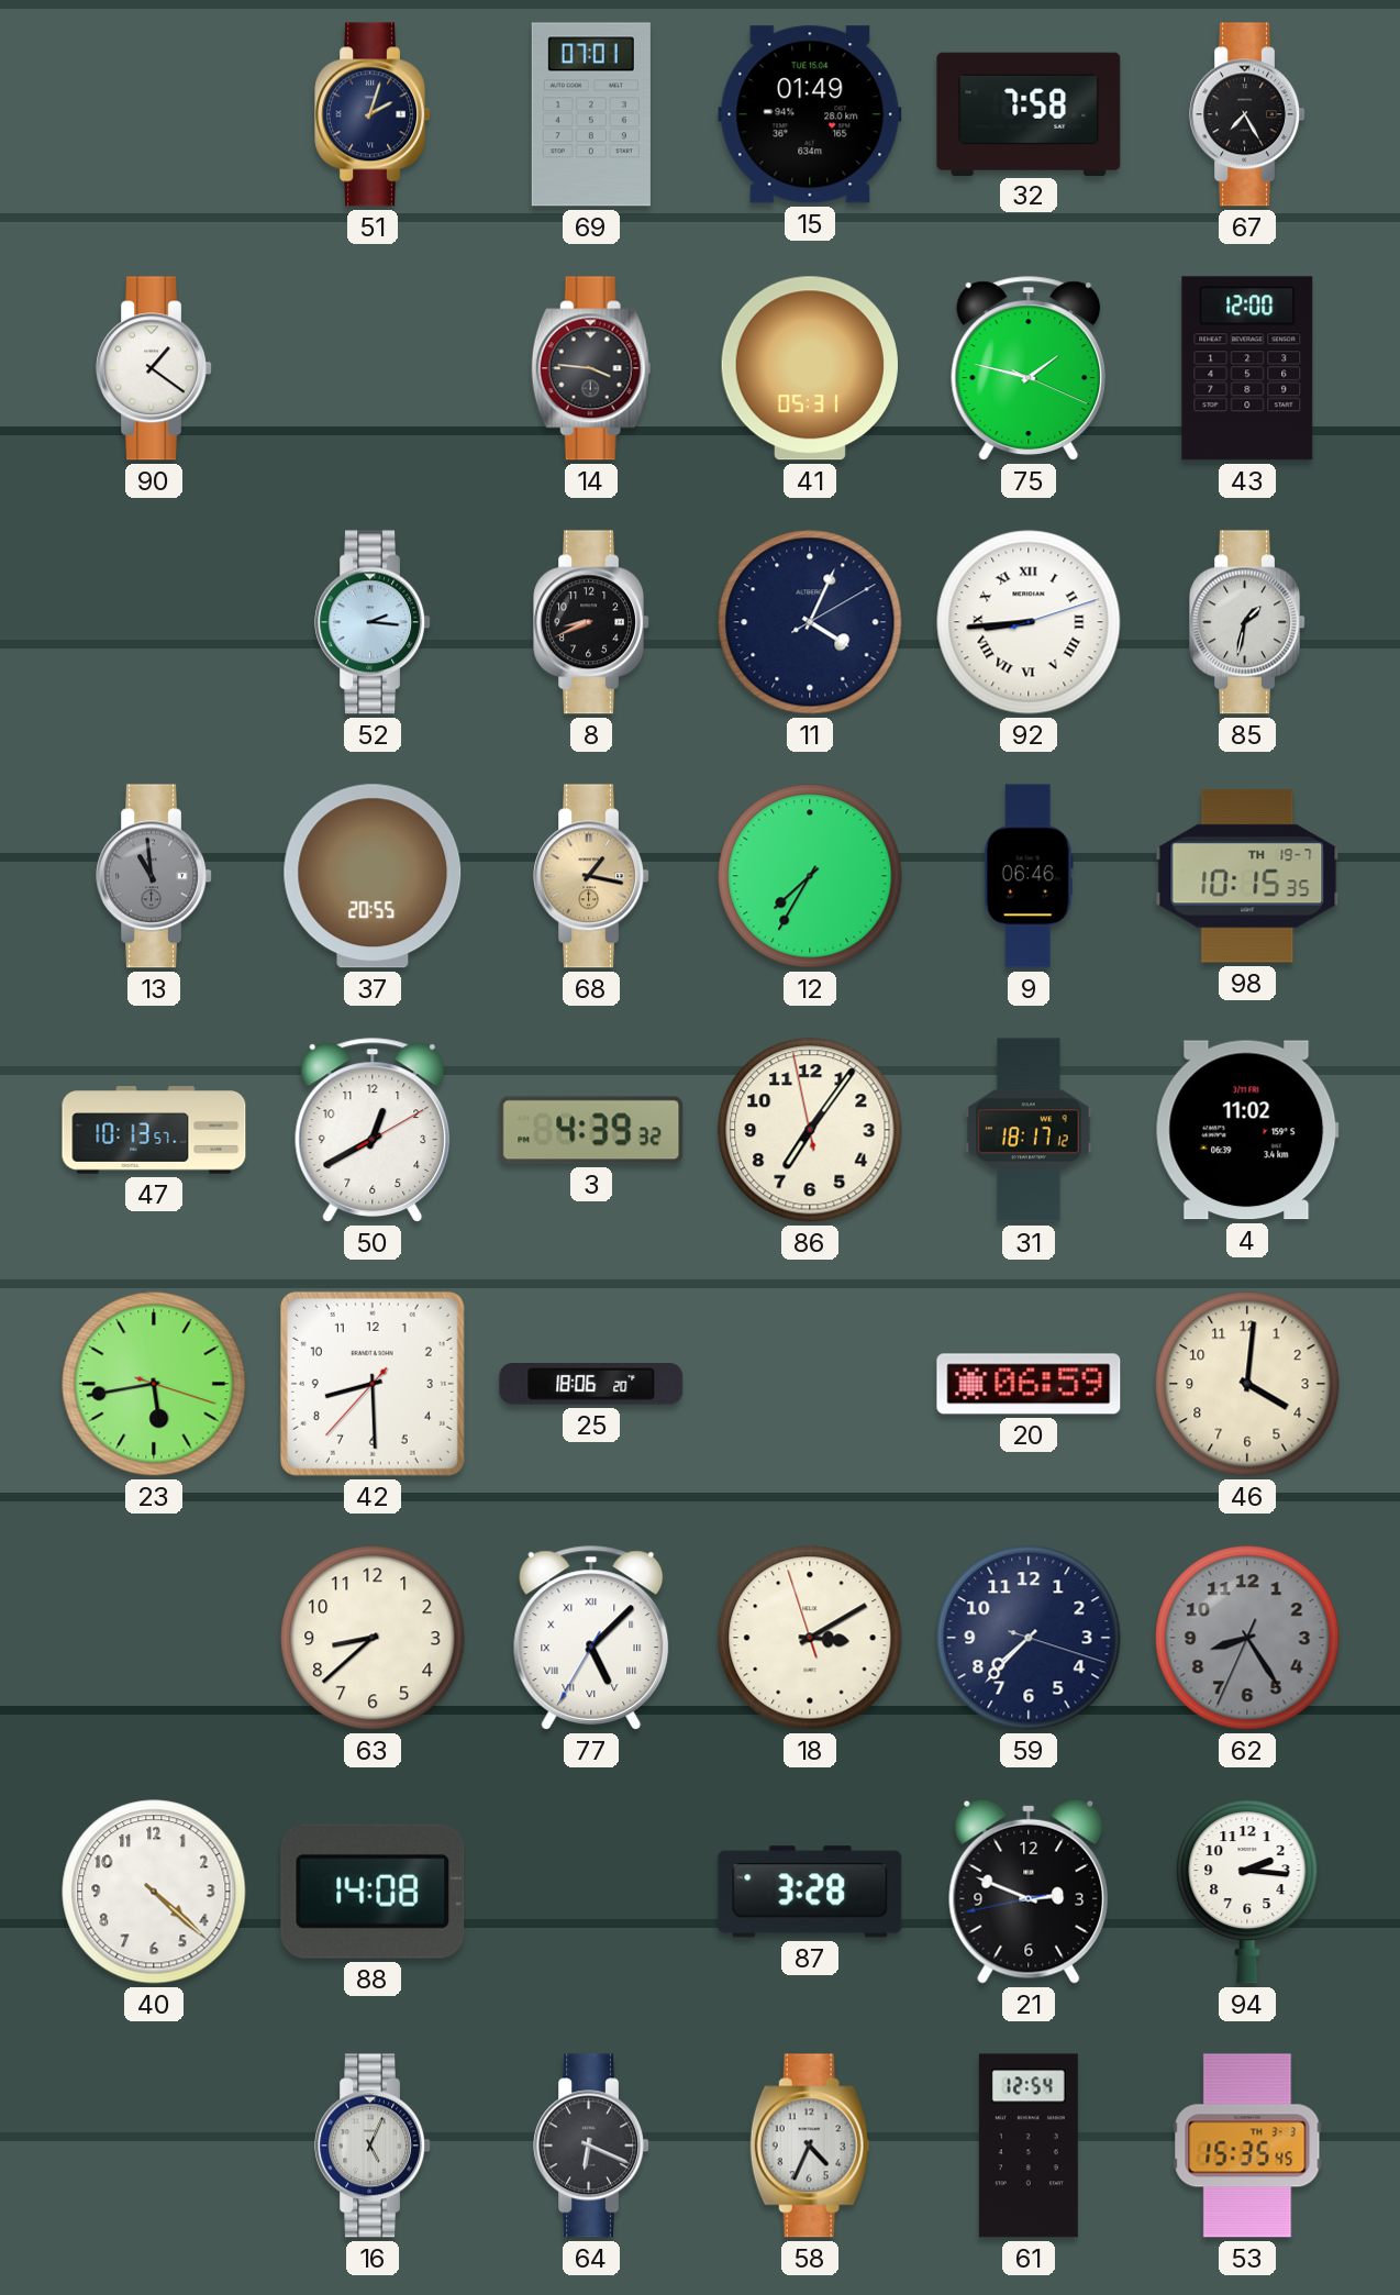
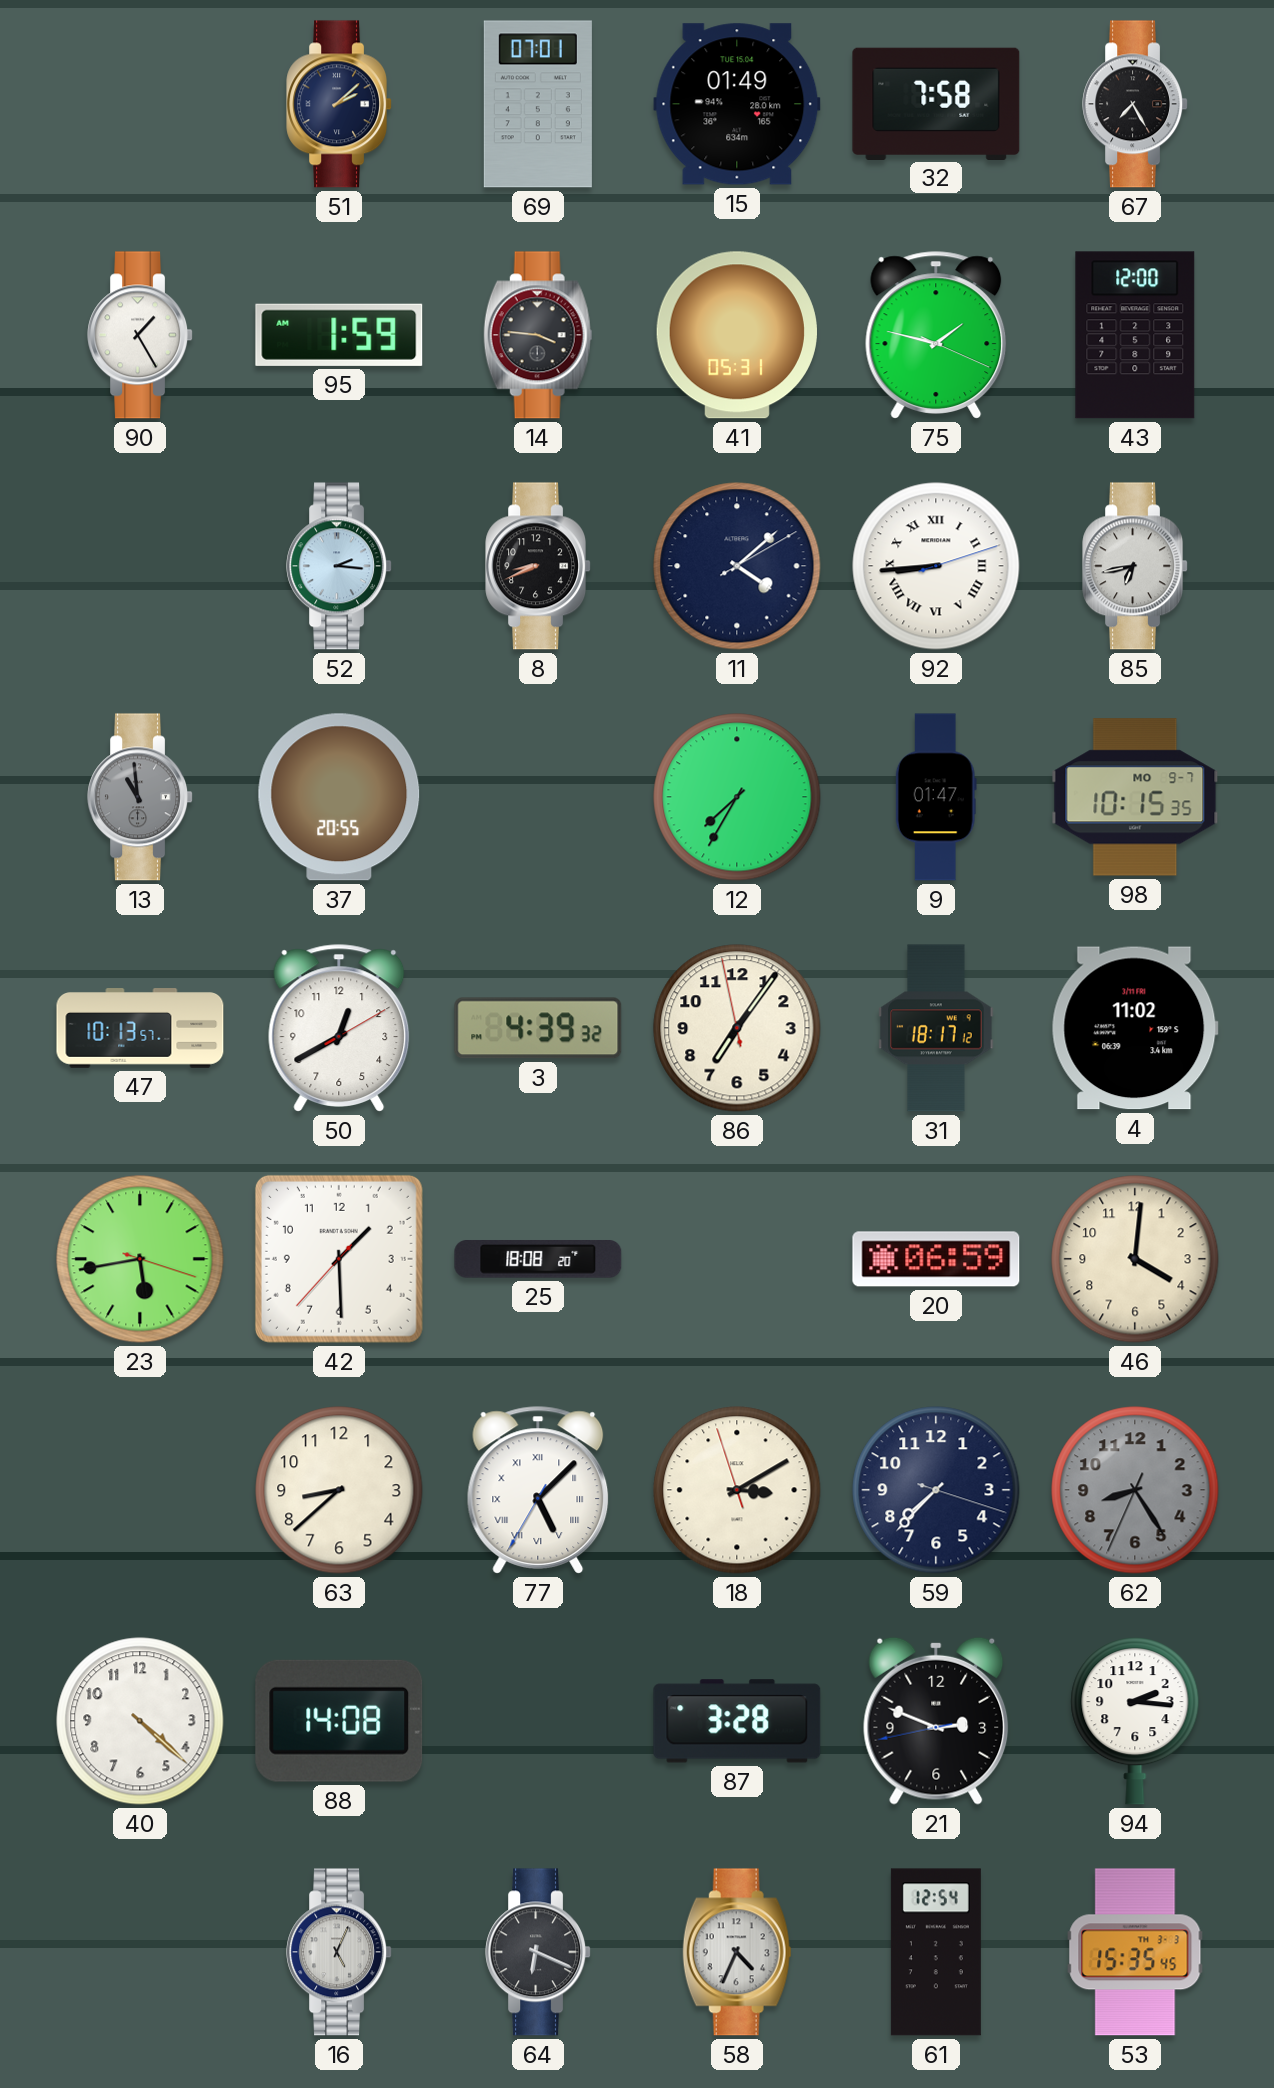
51: 2:03 -> 2:08 (339, 104)
90: 1:21 -> 1:25 (140, 335)
95: none -> 1:59 (339, 335)
11: 4:04 -> 4:08 (737, 566)
85: 1:32 -> 6:43 (1135, 566)
68: 1:17 -> none (591, 876)
9: 06:46 -> 01:47 (936, 797)
98 date: TH 19-7 -> MO 9-7 (1135, 797)
42: 8:29 -> 1:29 (339, 1259)
25: 18:06 -> 18:08 (538, 1260)
